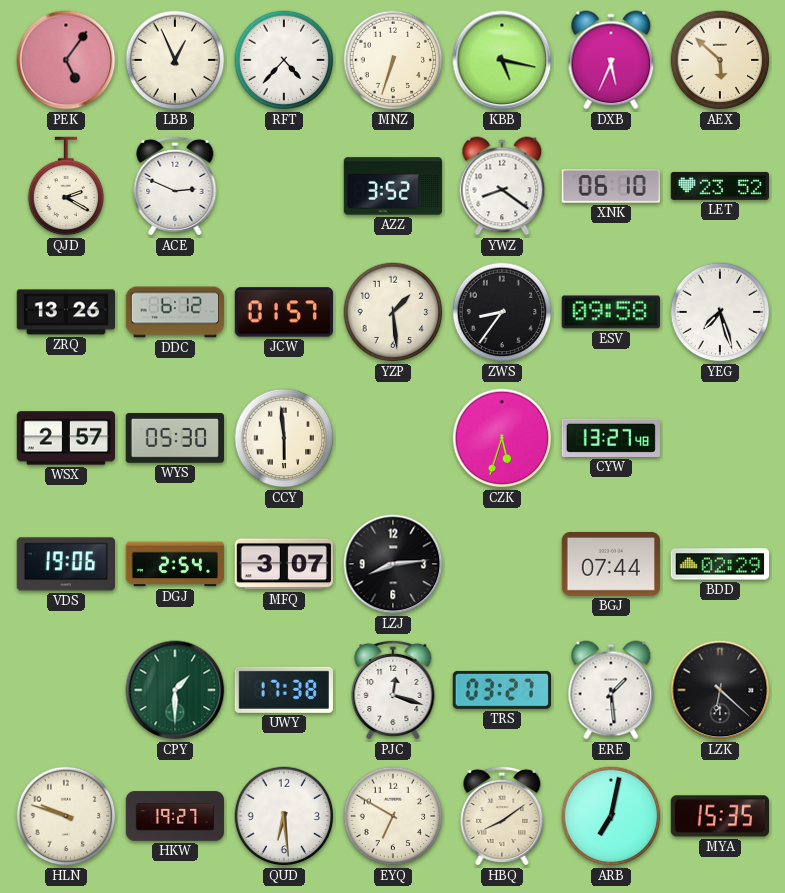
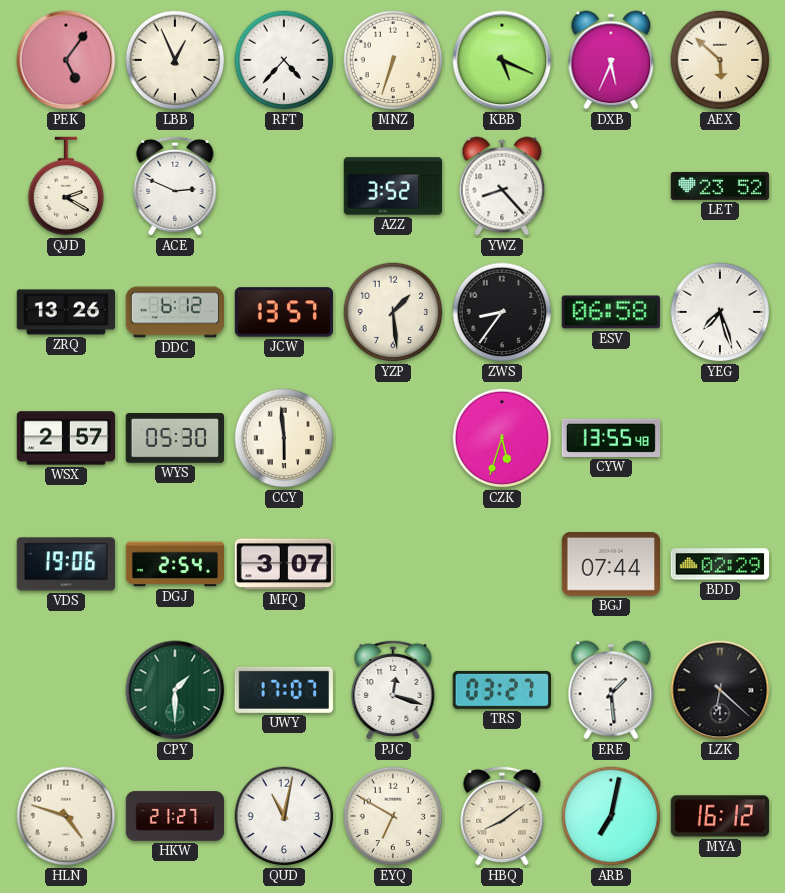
KBB: 5:17 -> 5:19 (502, 60)
YWZ: 8:21 -> 8:23 (502, 186)
XNK: 06:10 -> none (610, 186)
JCW: 01:57 -> 13:57 (283, 312)
ESV: 09:58 -> 06:58 (610, 312)
CYW: 13:27 -> 13:55 (610, 438)
LZJ: 8:14 -> none (393, 564)
UWY: 17:38 -> 17:07 (284, 690)
HLN: 9:48 -> 4:48 (66, 816)
HKW: 19:27 -> 21:27 (175, 816)
QUD: 6:29 -> 11:02 (284, 816)
MYA: 15:35 -> 16:12 (719, 816)
